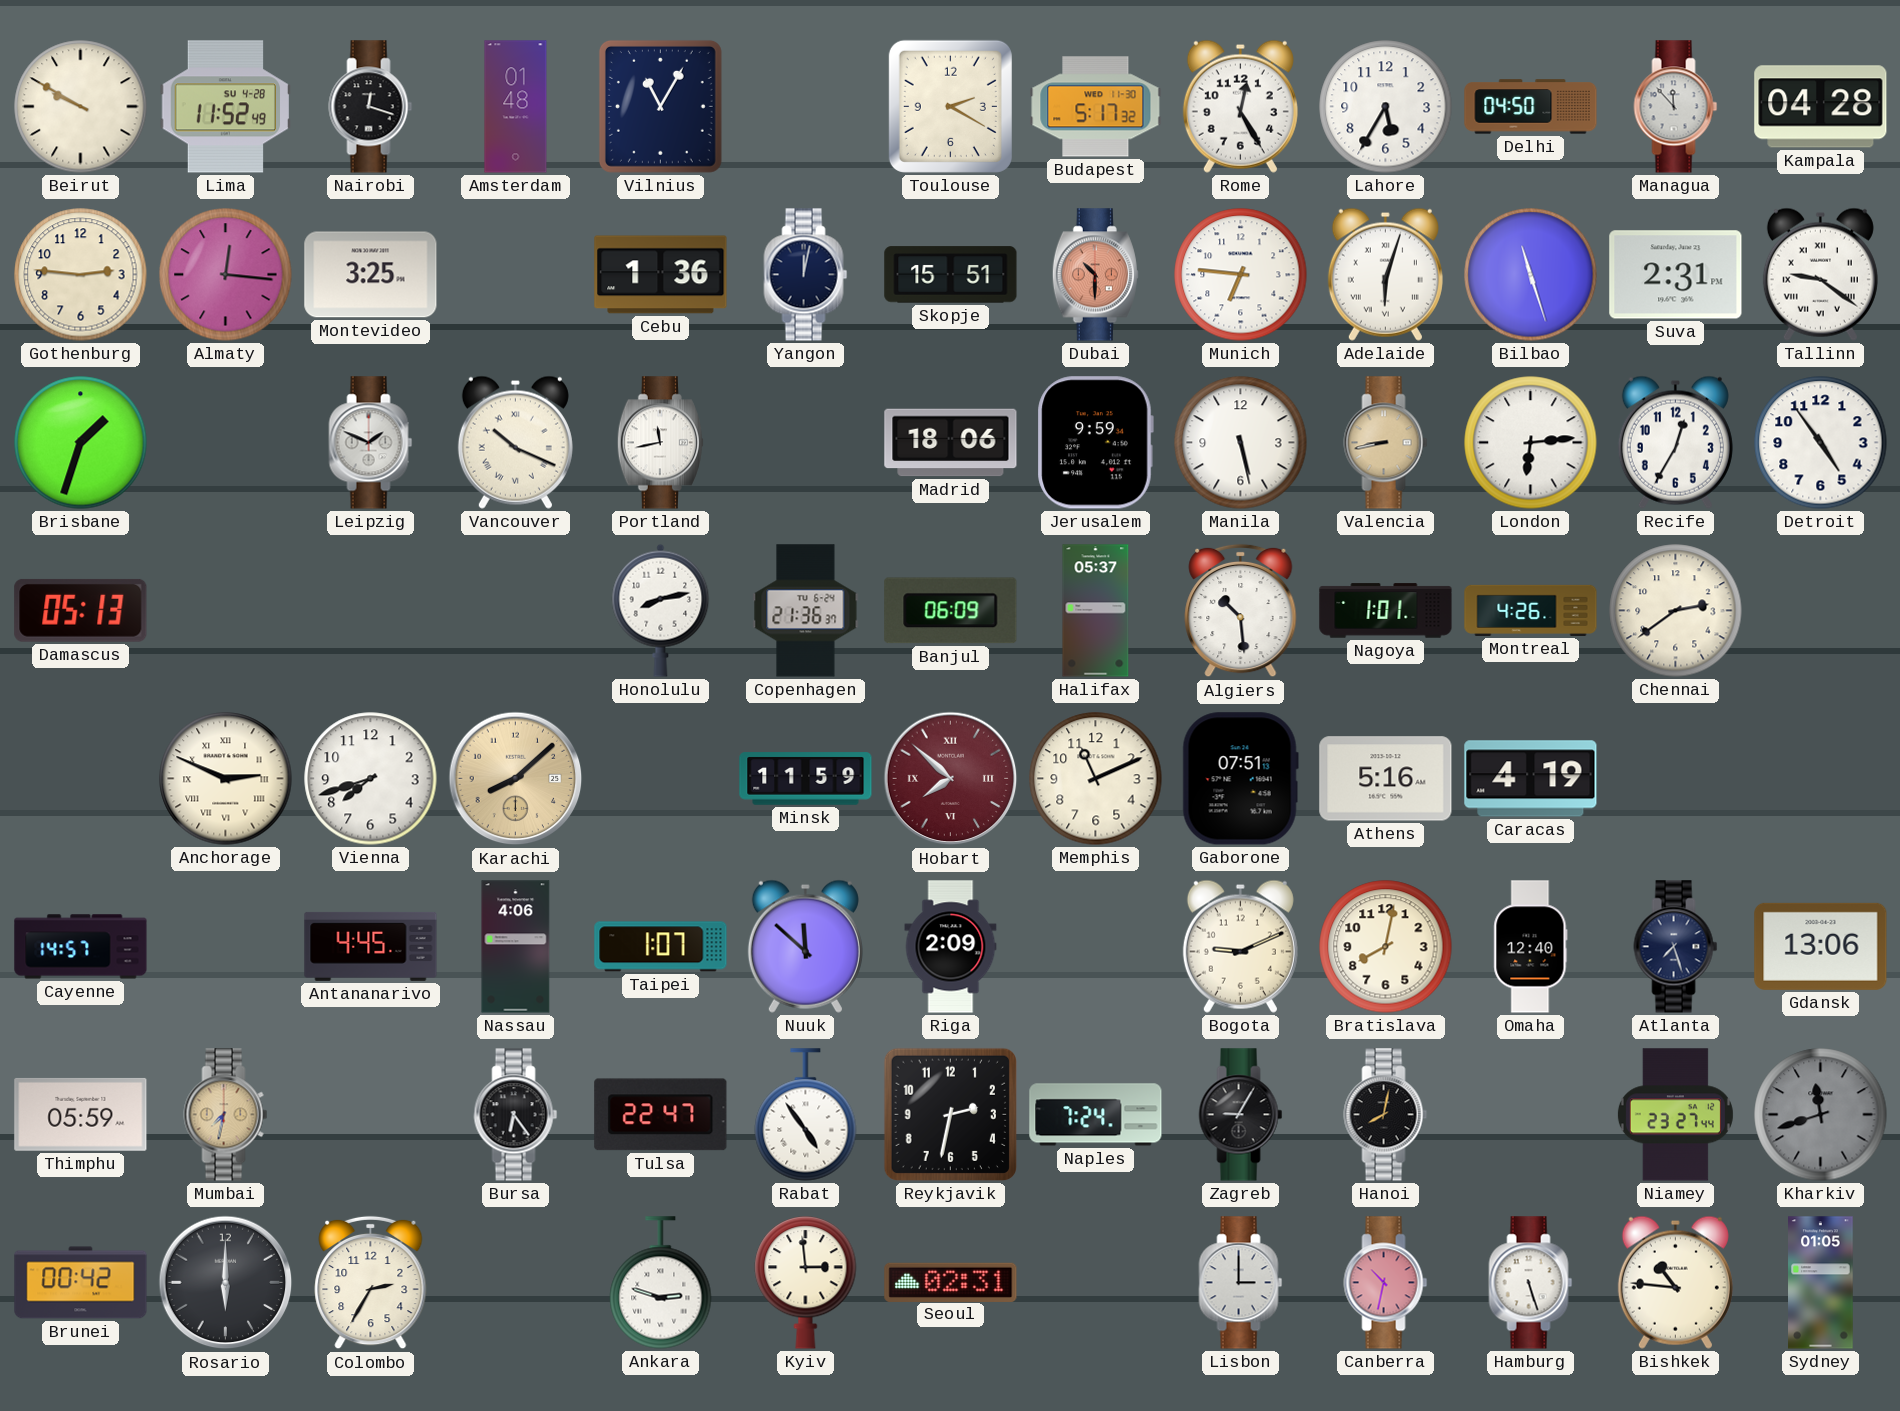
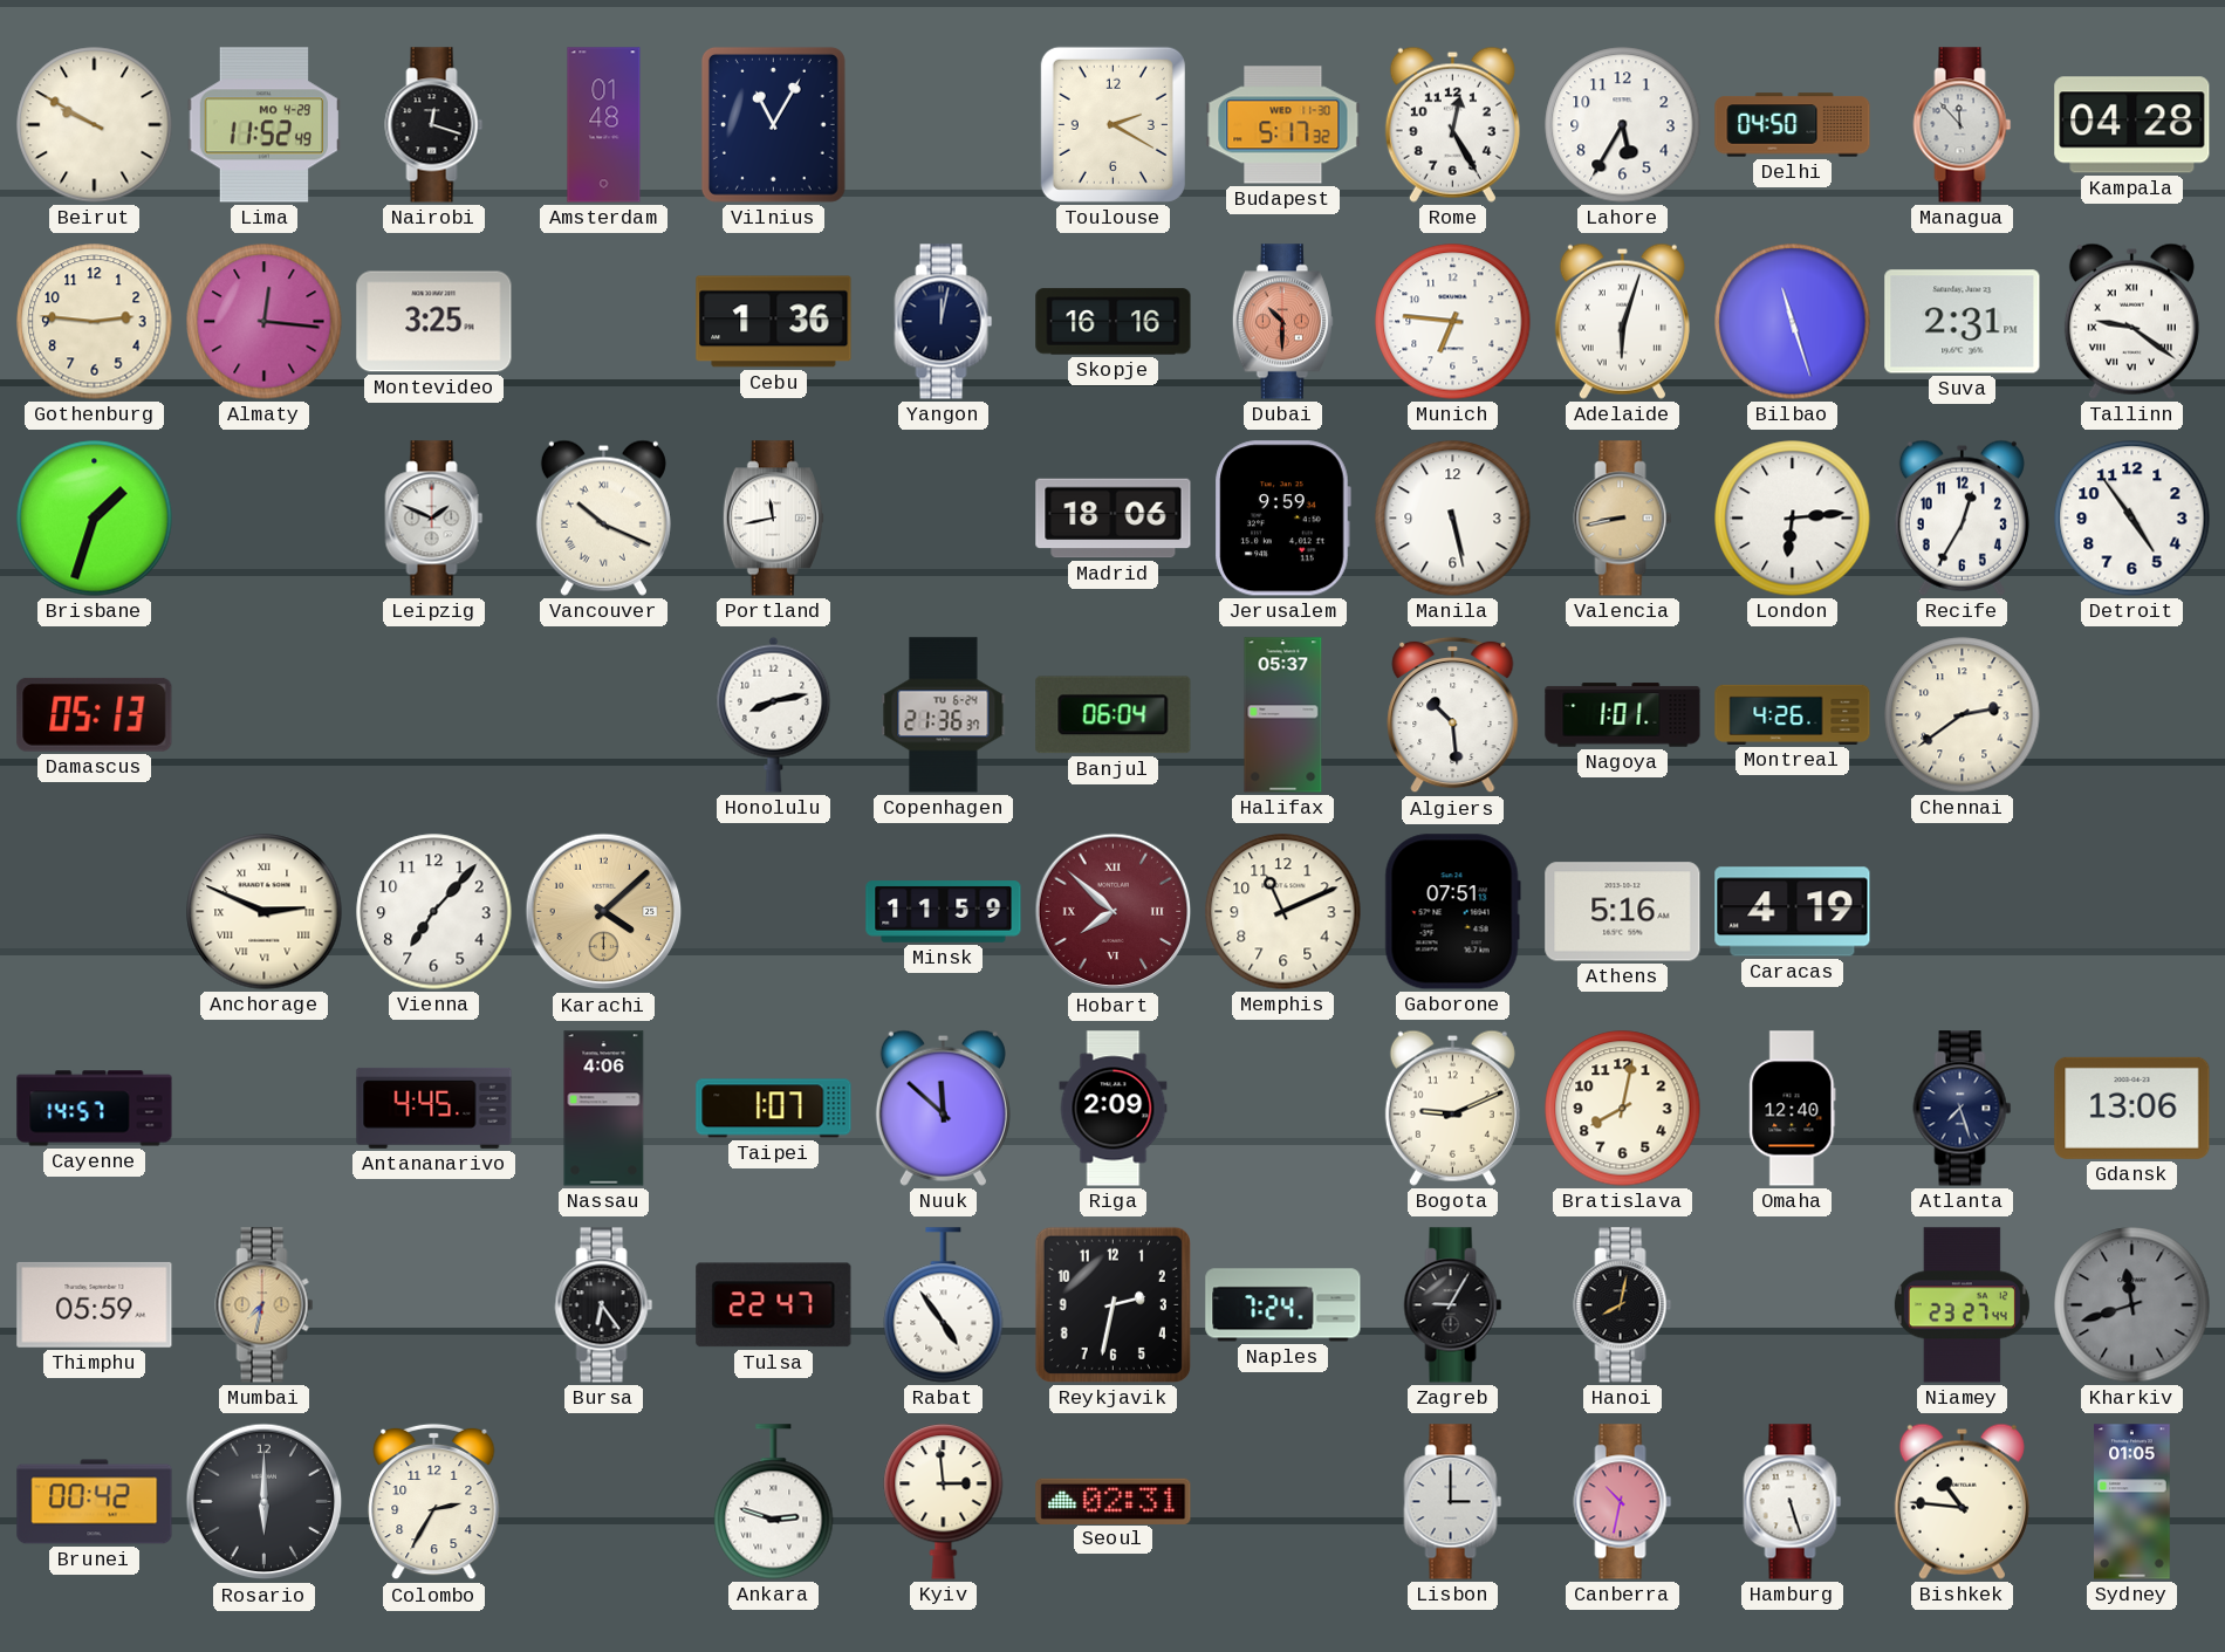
Lima date: SU 4-28 -> MO 4-29 (265, 125)
Skopje: 15:51 -> 16:16 (1114, 322)
Banjul: 06:09 -> 06:04 (1114, 715)
Vienna: 7:42 -> 7:07 (434, 912)
Karachi: 8:08 -> 4:08 (604, 912)
